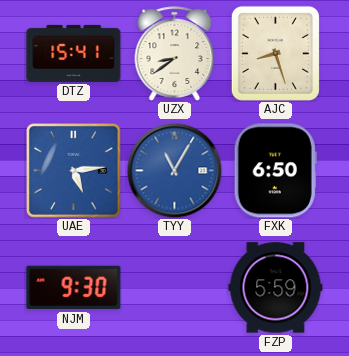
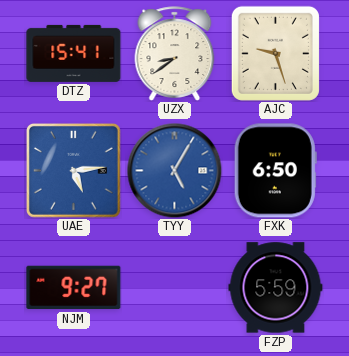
AJC: 8:27 -> 9:27 (275, 53)
TYY: 11:05 -> 5:05 (174, 170)
NJM: 9:30 -> 9:27 (74, 288)
